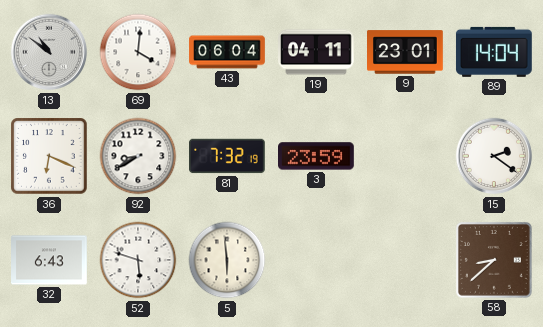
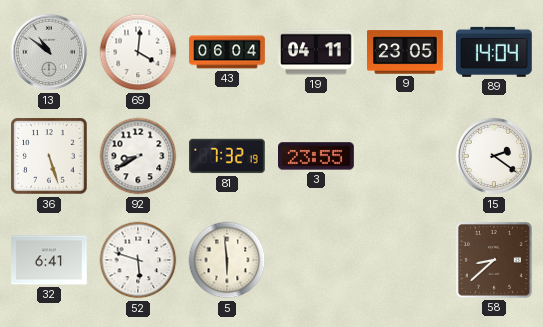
9: 23:01 -> 23:05 (406, 52)
36: 6:19 -> 5:27 (49, 156)
3: 23:59 -> 23:55 (317, 156)
32: 6:43 -> 6:41 (50, 260)
